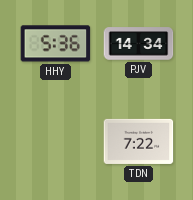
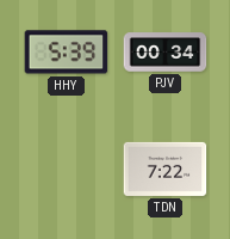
HHY: 5:36 -> 5:39 (67, 53)
PJV: 14:34 -> 00:34 (166, 53)
